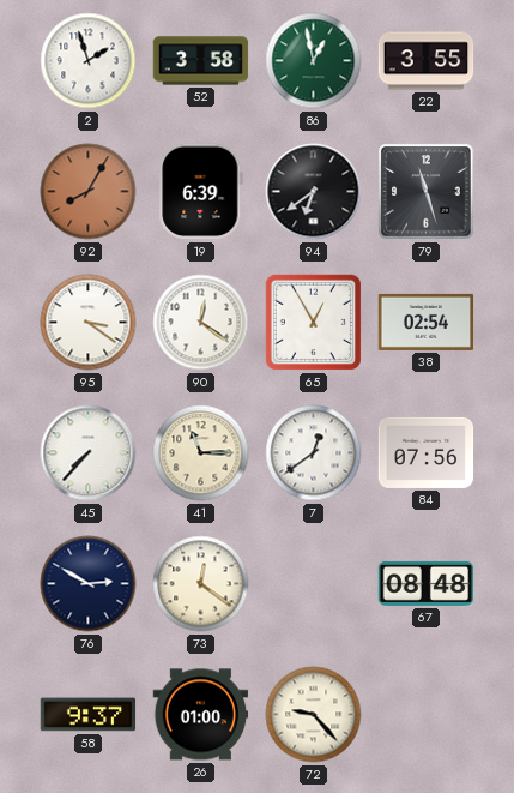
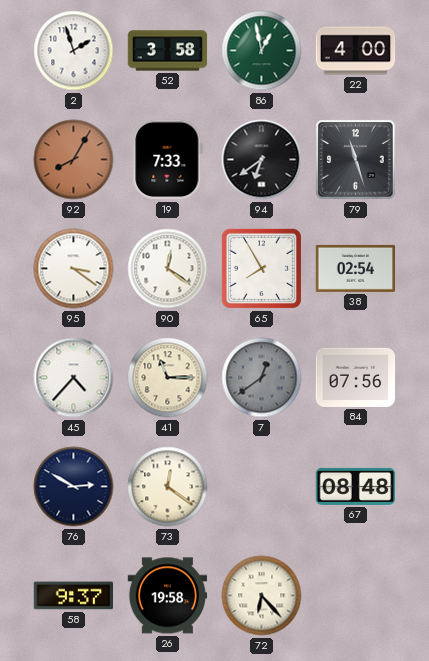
22: 3:55 -> 4:00 (356, 51)
19: 6:39 -> 7:33 (168, 160)
65: 12:55 -> 7:55 (261, 268)
45: 7:37 -> 4:37 (74, 378)
7 dial: white -> grey (262, 378)
26: 01:00 -> 19:58 (168, 596)
72: 9:23 -> 6:23 (262, 596)
